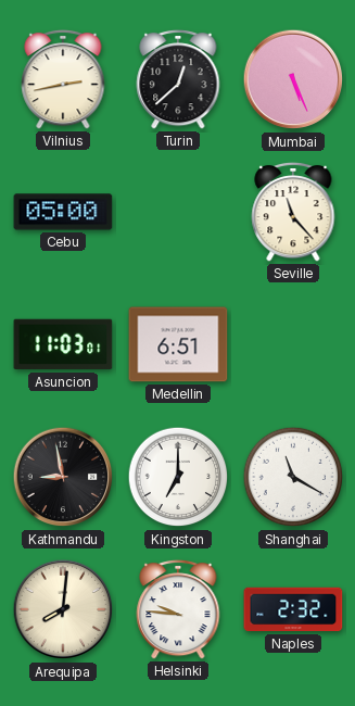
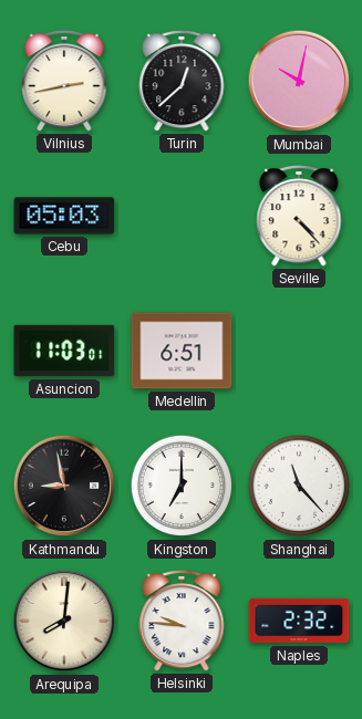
Mumbai: 5:26 -> 10:02 (299, 81)
Cebu: 05:00 -> 05:03 (64, 216)
Seville: 11:23 -> 4:23 (299, 216)
Shanghai: 11:20 -> 11:23 (299, 486)
